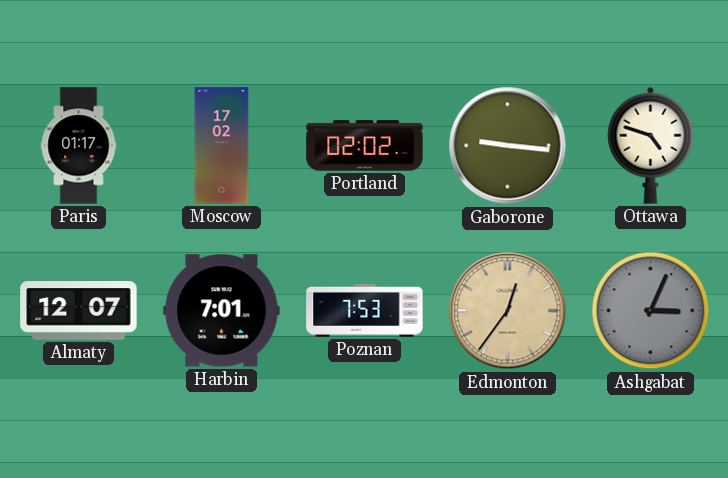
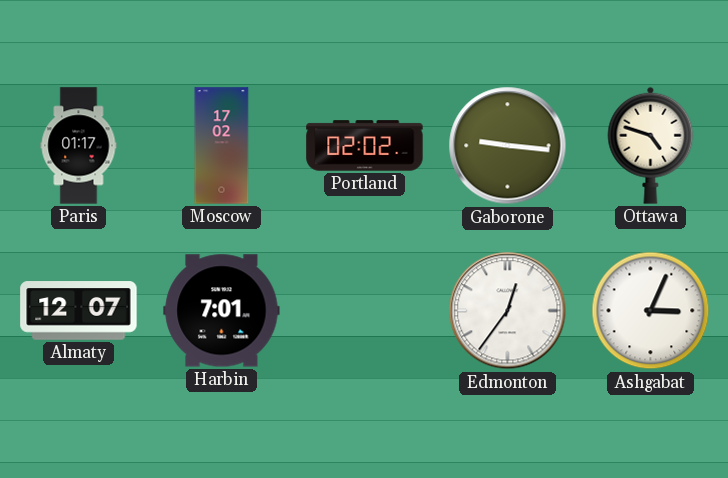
Poznan: 7:53 -> none (365, 310)
Edmonton dial: champagne -> white (508, 311)
Ashgabat dial: grey -> white (651, 311)
